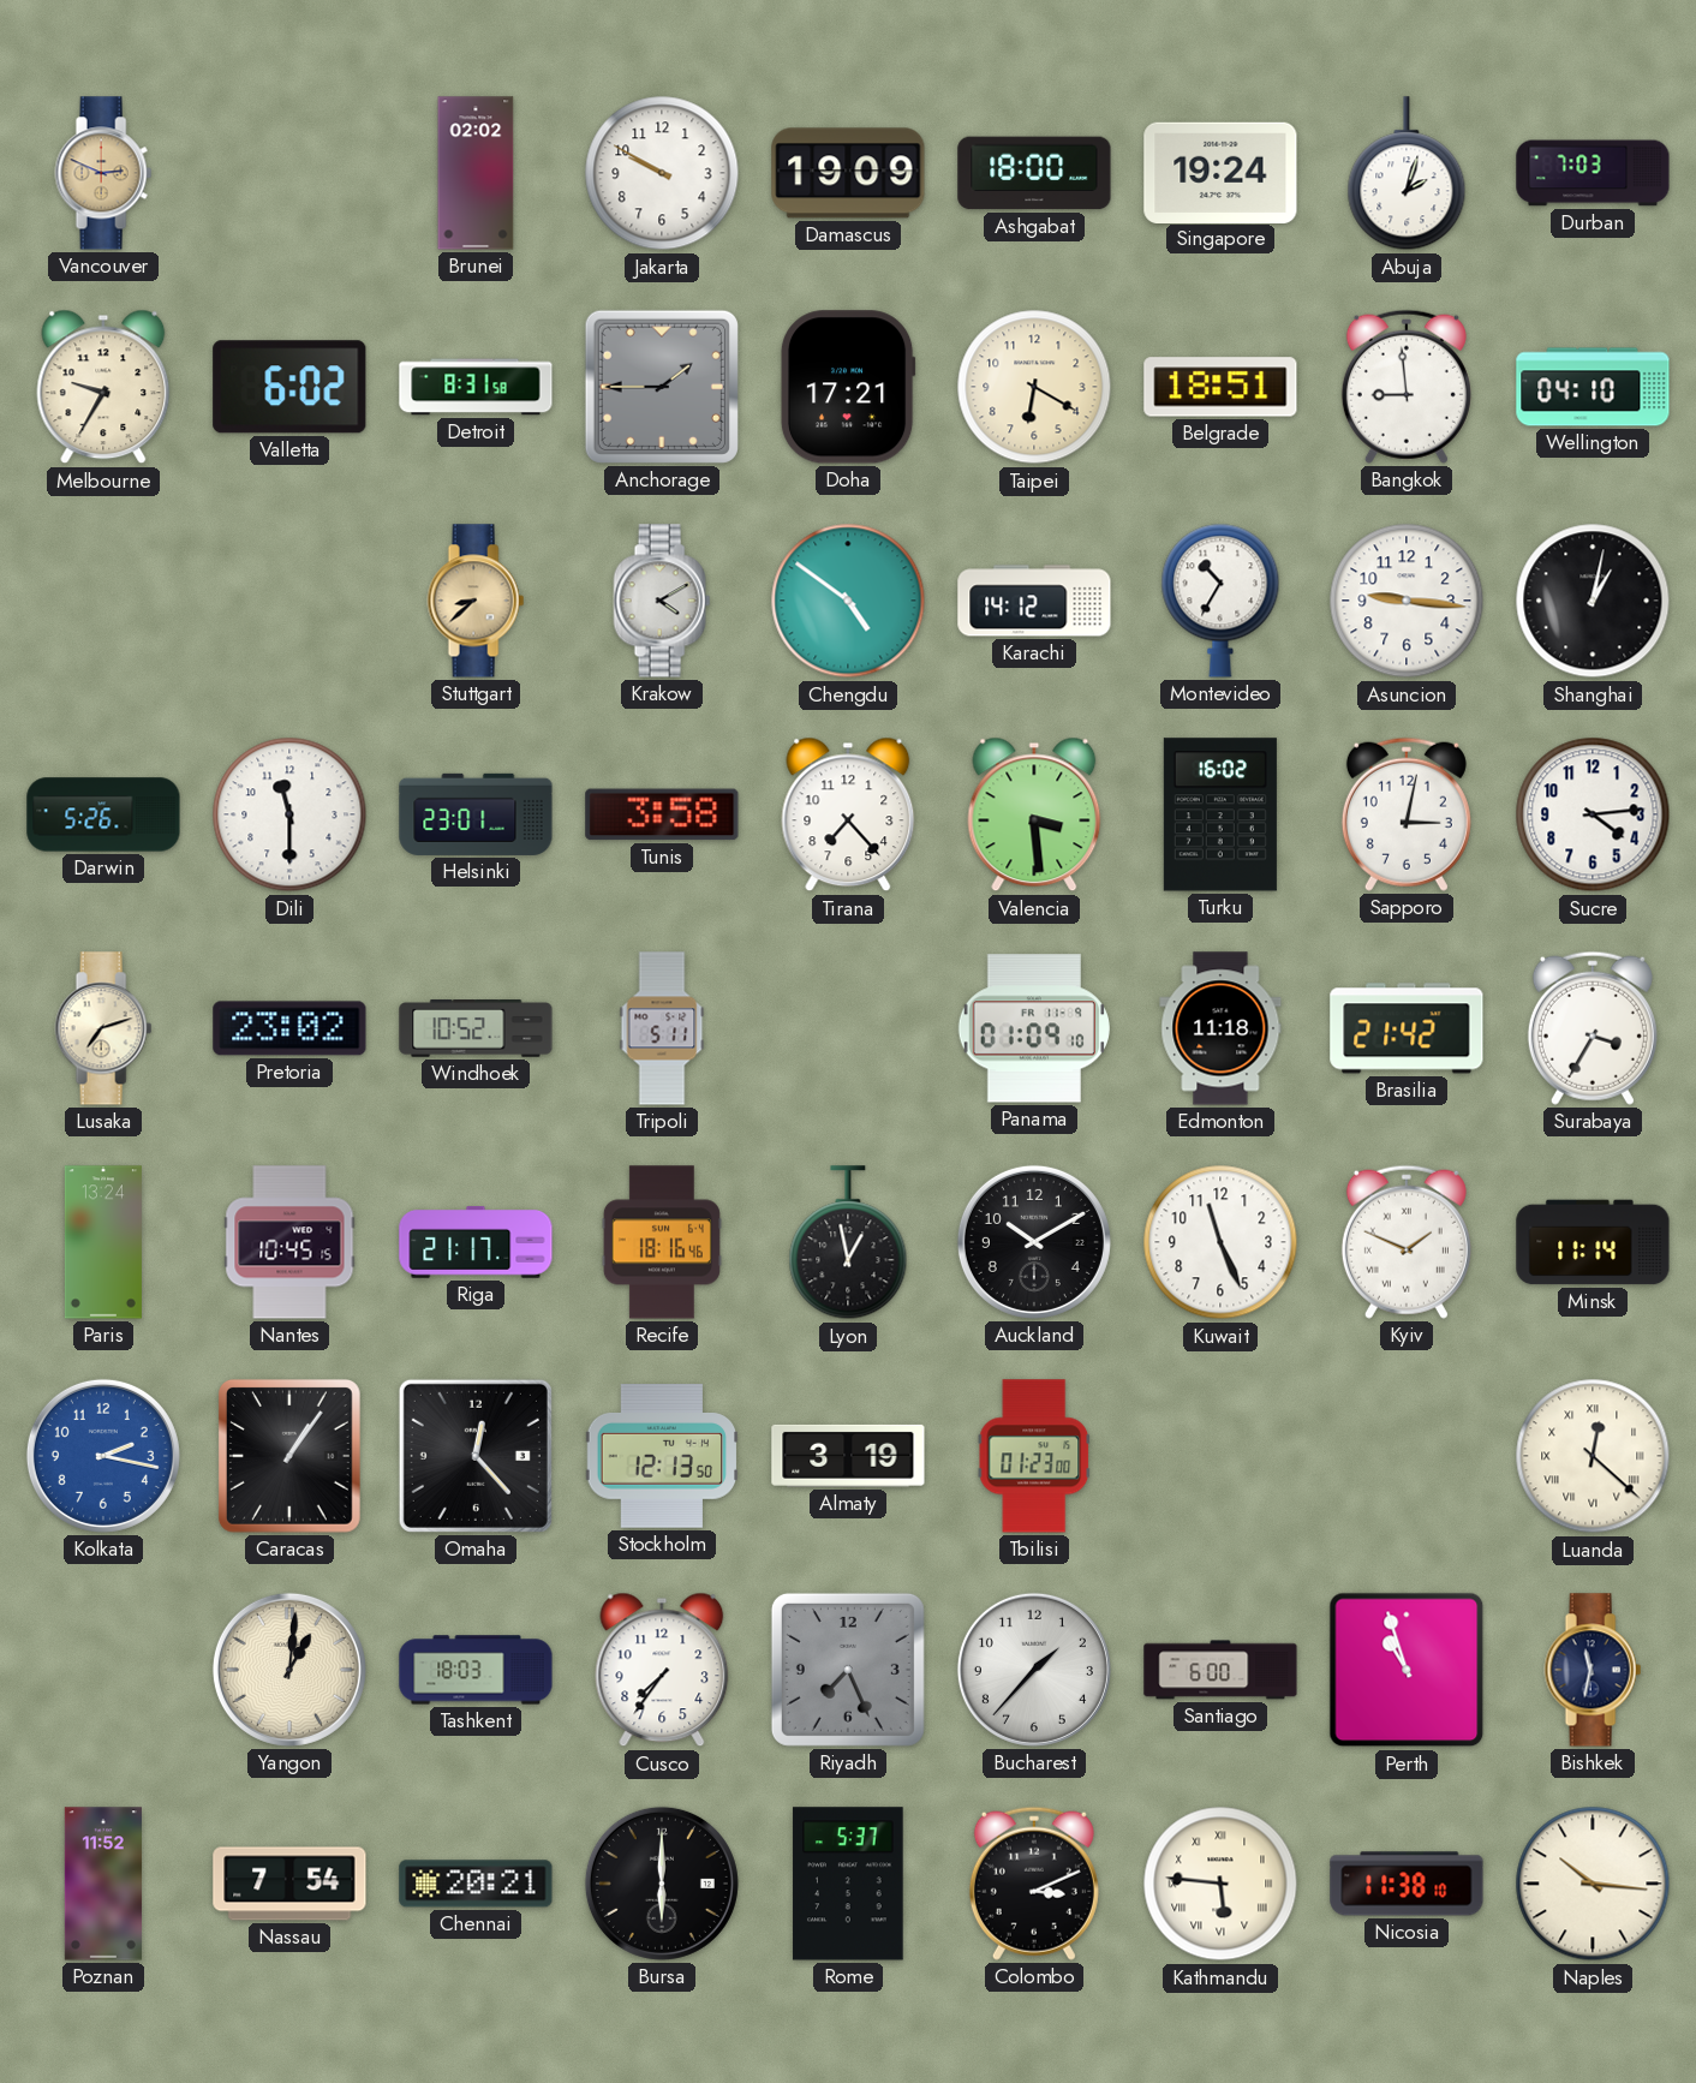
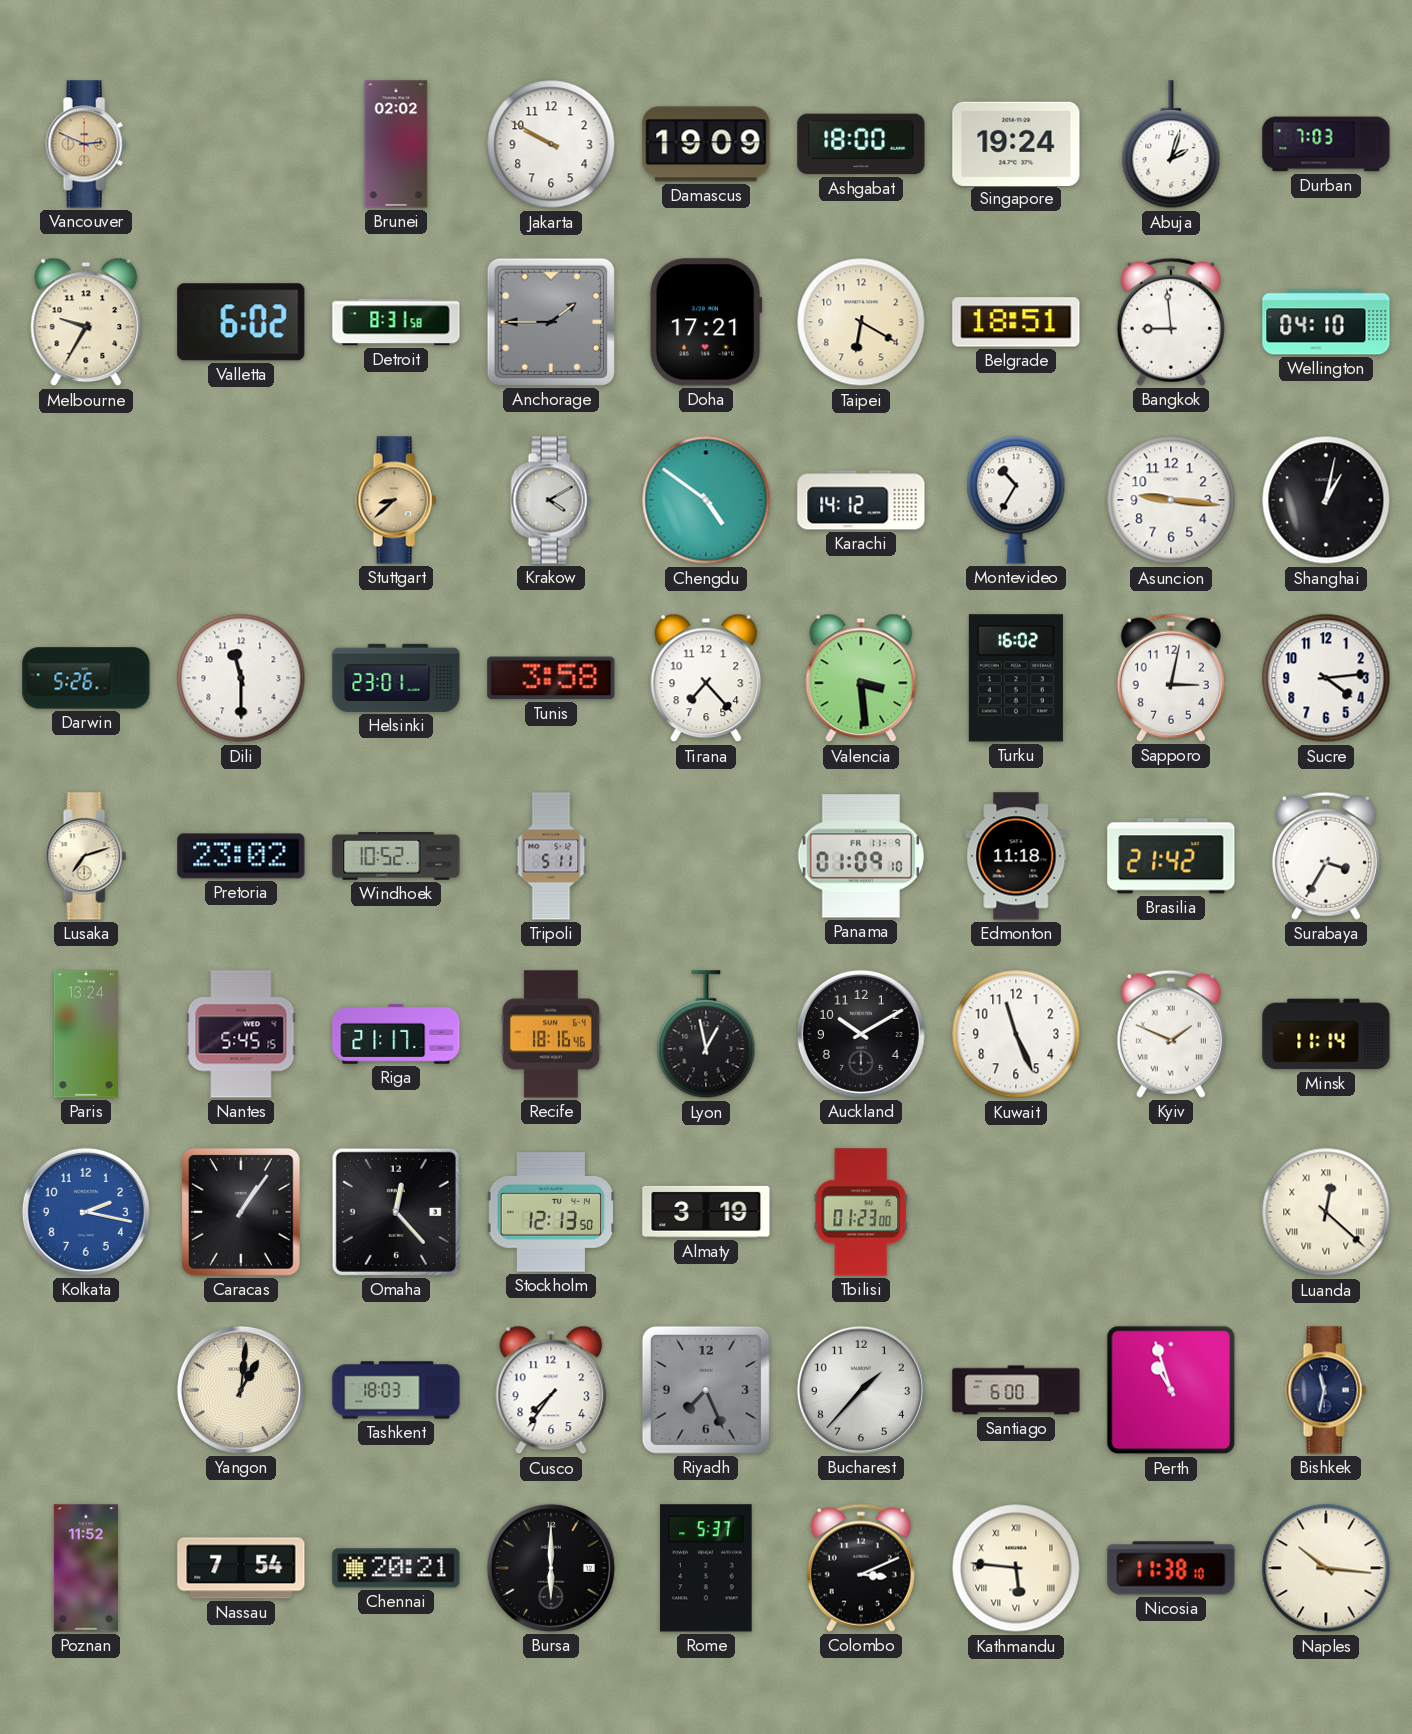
Nantes: 10:45 -> 5:45 (241, 1034)
